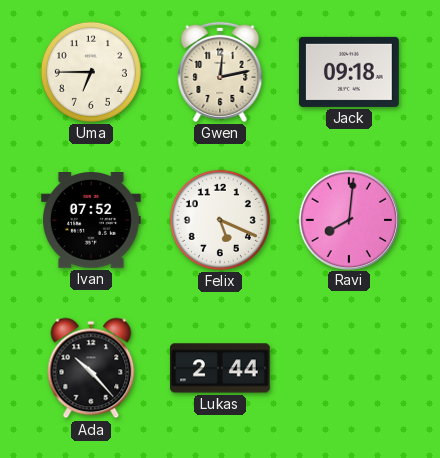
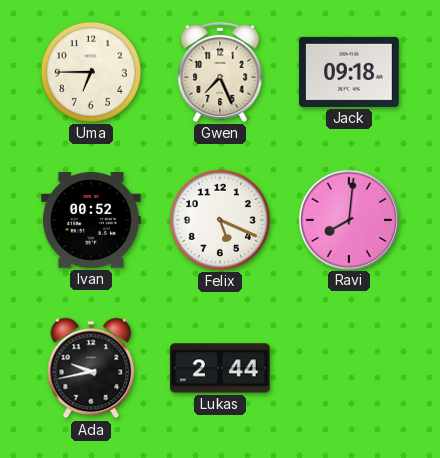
Gwen: 12:13 -> 7:26 (220, 72)
Ivan: 07:52 -> 00:52 (91, 221)
Ada: 10:23 -> 9:43 (91, 368)
